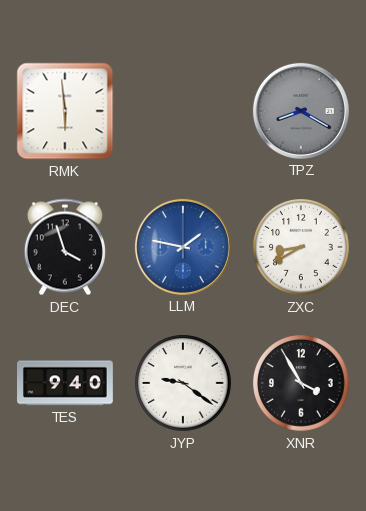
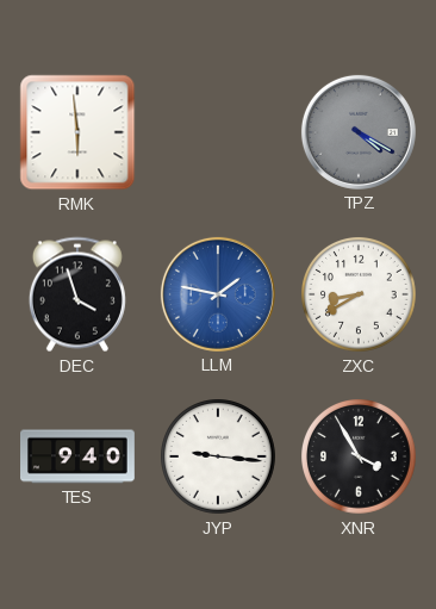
TPZ: 8:20 -> 4:20 (359, 132)
JYP: 9:21 -> 9:16 (219, 458)
